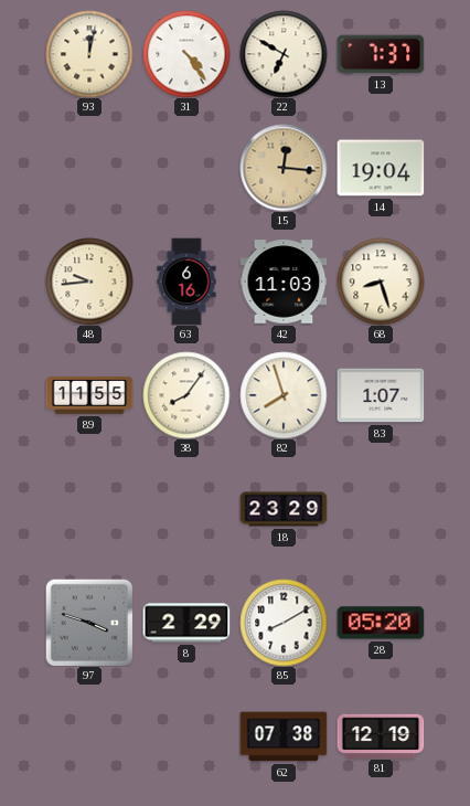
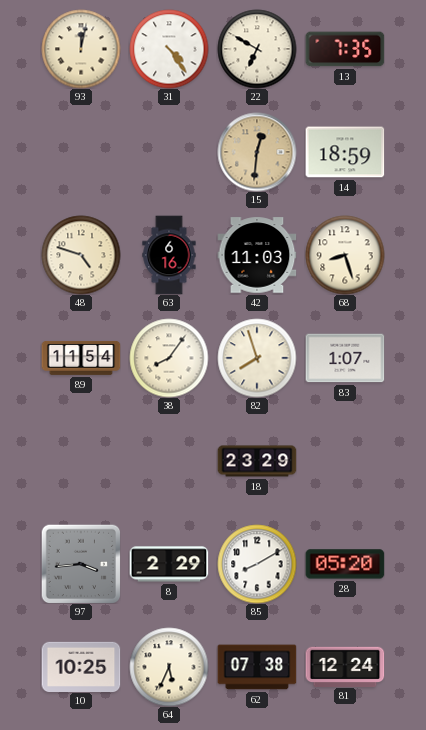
13: 7:37 -> 7:35 (345, 49)
15: 12:16 -> 12:31 (257, 152)
14: 19:04 -> 18:59 (345, 152)
48: 9:44 -> 4:48 (81, 255)
89: 11:55 -> 11:54 (81, 358)
97: 3:48 -> 3:44 (81, 564)
10: none -> 10:25 (81, 666)
64: none -> 5:34 (169, 667)
81: 12:19 -> 12:24 (345, 666)
